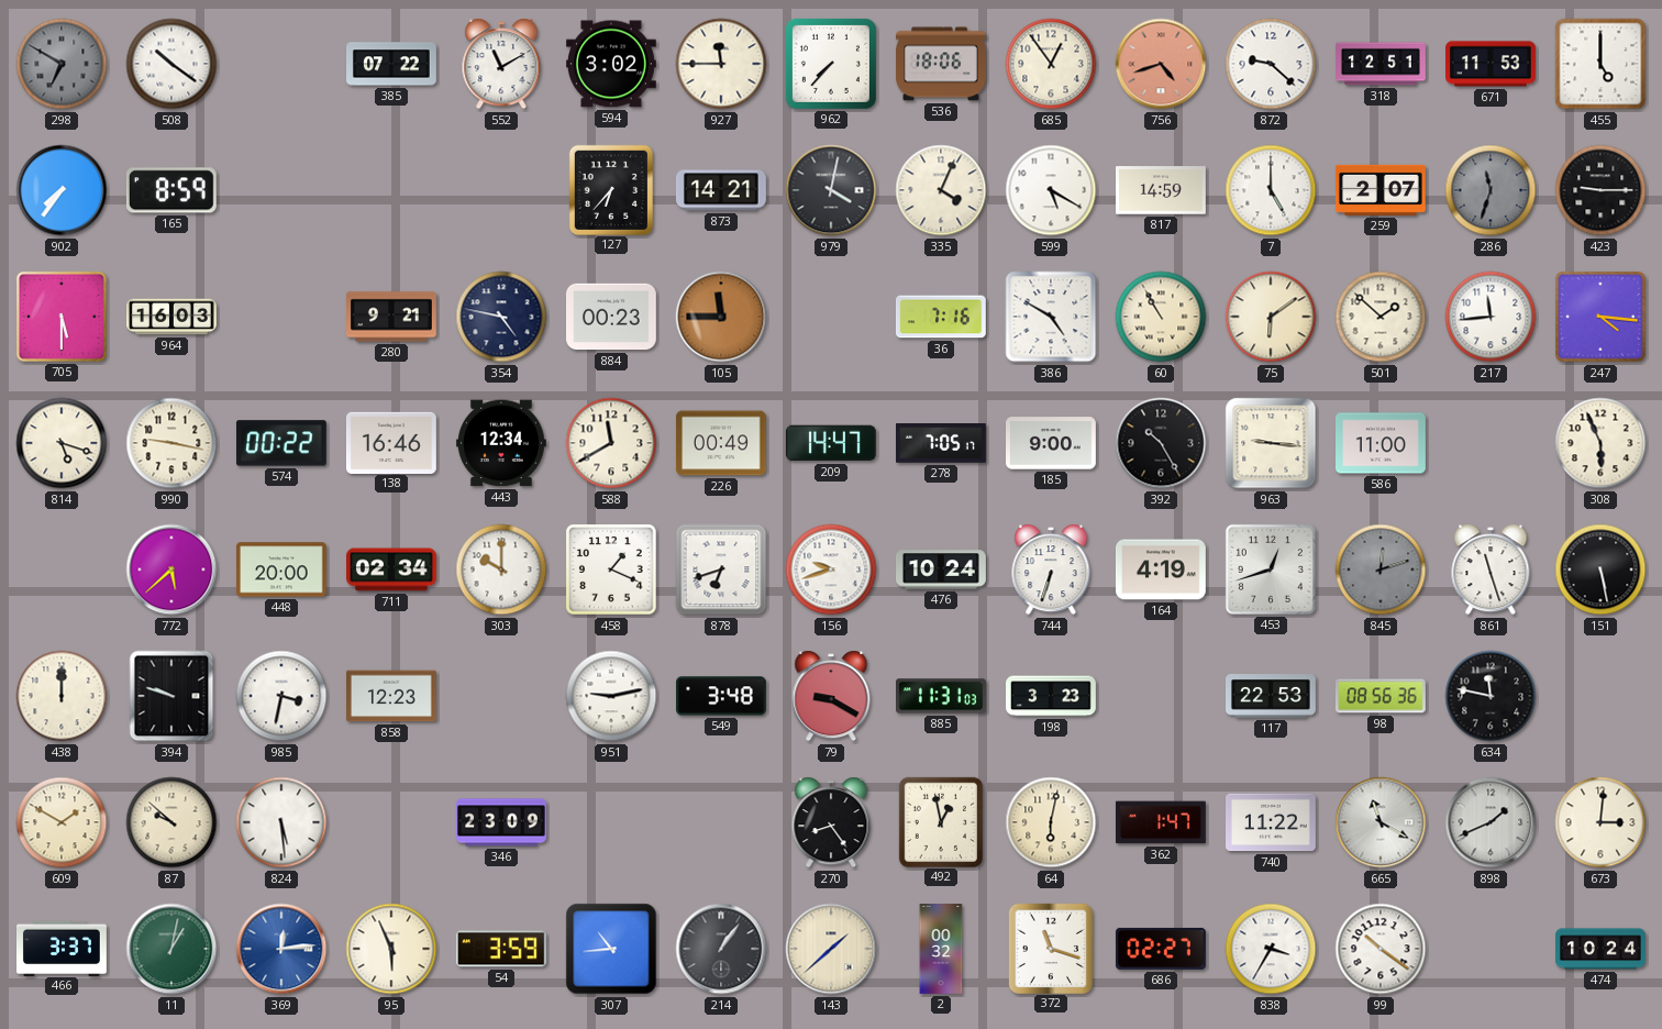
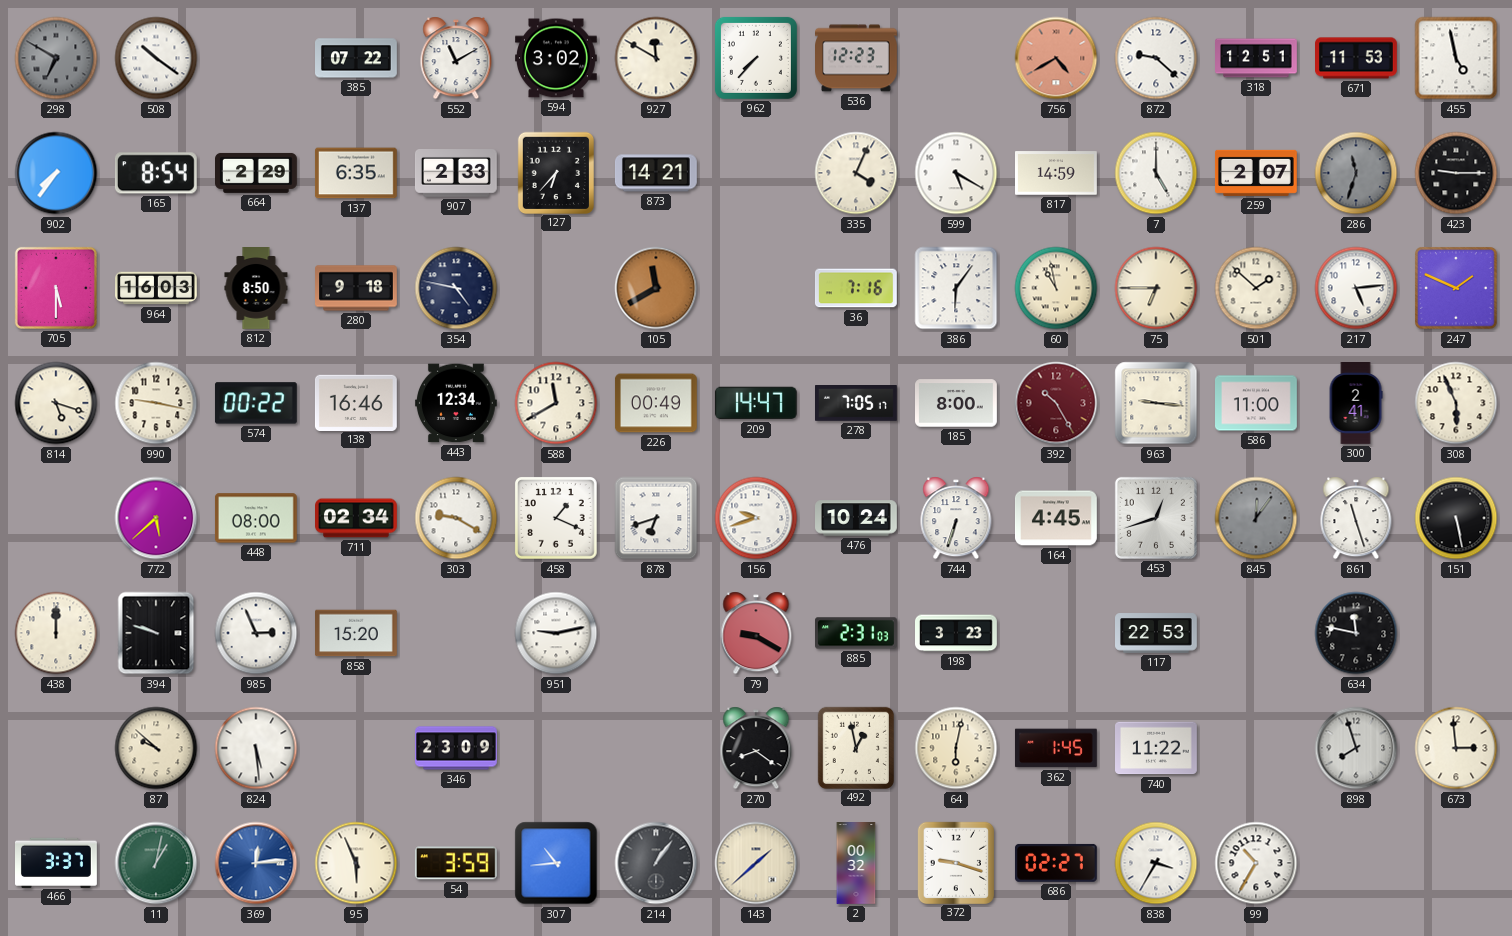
927: 11:45 -> 11:50 (656, 58)
536: 18:06 -> 12:23 (857, 58)
685: 12:54 -> none (1051, 64)
756: 4:42 -> 4:40 (1056, 58)
455: 5:00 -> 4:58 (1456, 58)
165: 8:59 -> 8:54 (156, 173)
664: none -> 2:29 (257, 173)
137: none -> 6:35 (356, 173)
907: none -> 2:33 (456, 174)
979: 4:02 -> none (831, 190)
812: none -> 8:50 (256, 289)
280: 9:21 -> 9:18 (357, 288)
884: 00:23 -> none (612, 317)
105: 11:45 -> 11:40 (656, 288)
386: 4:50 -> 6:06 (956, 288)
60: 10:55 -> 10:58 (1056, 288)
75: 6:09 -> 6:45 (1156, 288)
217: 11:44 -> 5:14 (1356, 288)
247: 4:16 -> 1:49 (1457, 289)
185: 9:00 -> 8:00 (957, 403)
392 dial: black -> burgundy (1056, 403)
300: none -> 2:41 (1356, 404)
448: 20:00 -> 08:00 (256, 518)
303: 10:00 -> 9:20 (456, 518)
164: 4:19 -> 4:45 (1057, 518)
845: 12:12 -> 12:06 (1256, 518)
985: 3:32 -> 2:56 (256, 633)
858: 12:23 -> 15:20 (357, 633)
549: 3:48 -> none (722, 696)
885: 11:31 -> 2:31 (857, 633)
98: 08:56 -> none (1381, 696)
609: 1:50 -> none (62, 822)
270: 8:24 -> 8:21 (756, 748)
362: 1:47 -> 1:45 (1056, 748)
665: 11:20 -> none (1381, 822)
898: 1:41 -> 7:57 (1356, 748)
673: 3:01 -> 2:59 (1456, 748)
372: 11:18 -> 9:18 (955, 862)
99: 10:21 -> 10:35 (1256, 863)
474: 10:24 -> none (1602, 949)
